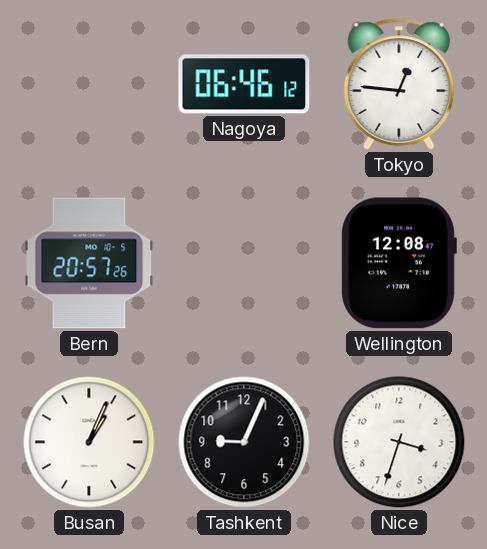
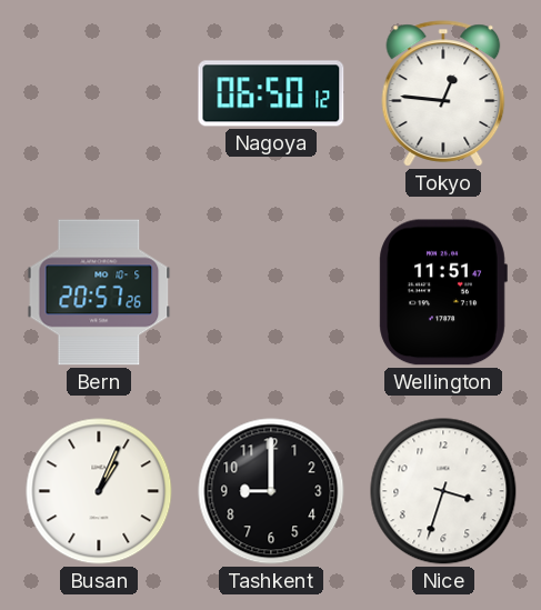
Nagoya: 06:46 -> 06:50 (271, 93)
Wellington: 12:08 -> 11:51 (443, 292)
Tashkent: 9:04 -> 9:00 (271, 491)
